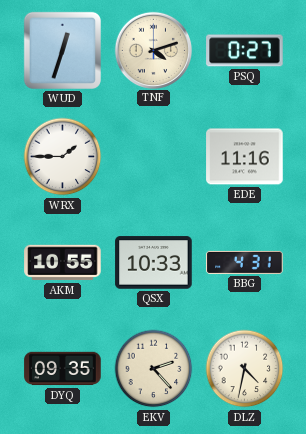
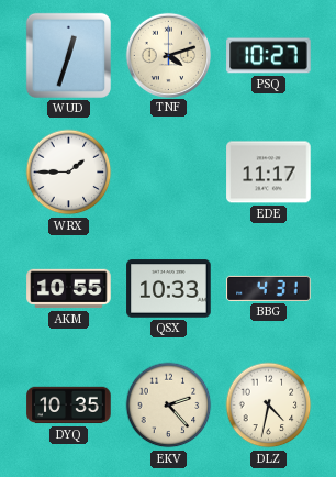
PSQ: 0:27 -> 10:27 (269, 56)
EDE: 11:16 -> 11:17 (269, 173)
DYQ: 09:35 -> 10:35 (69, 406)
